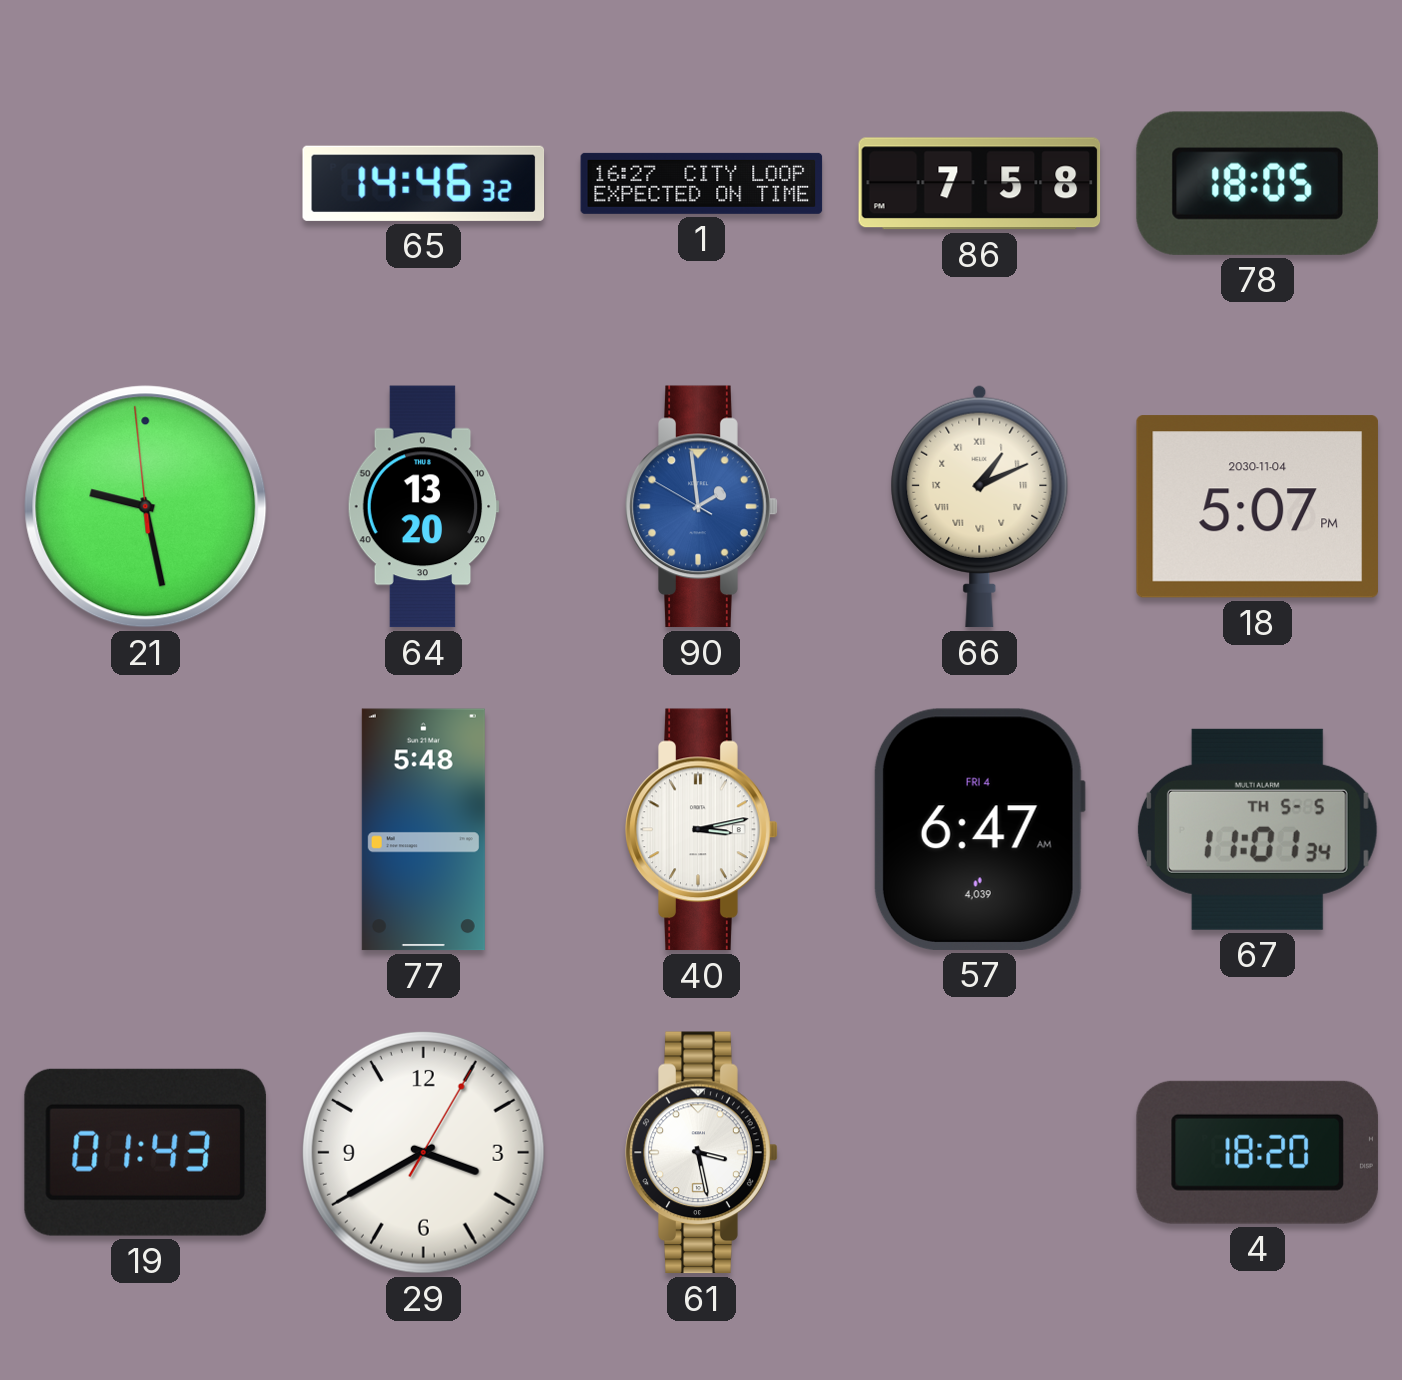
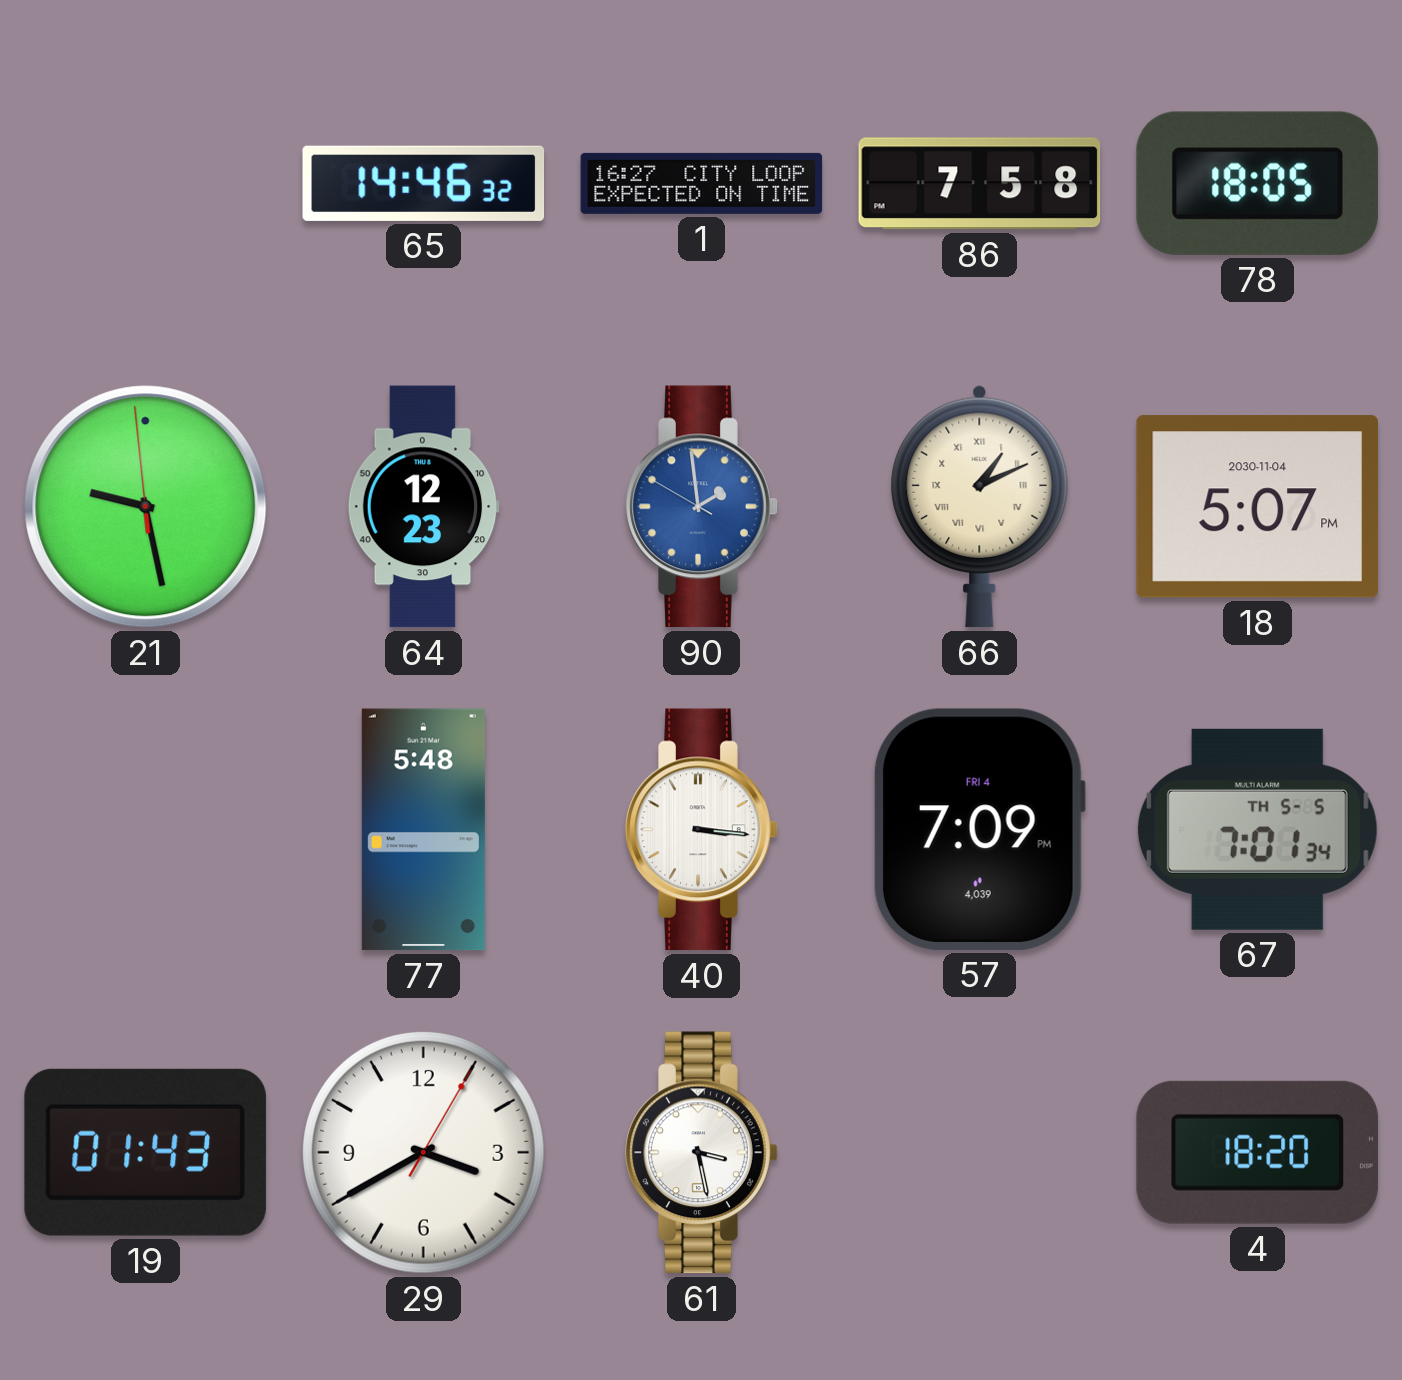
64: 13:20 -> 12:23 (423, 507)
40: 3:13 -> 3:16 (702, 830)
57: 6:47 -> 7:09 (979, 829)
67: 11:01 -> 7:01 (1257, 829)
